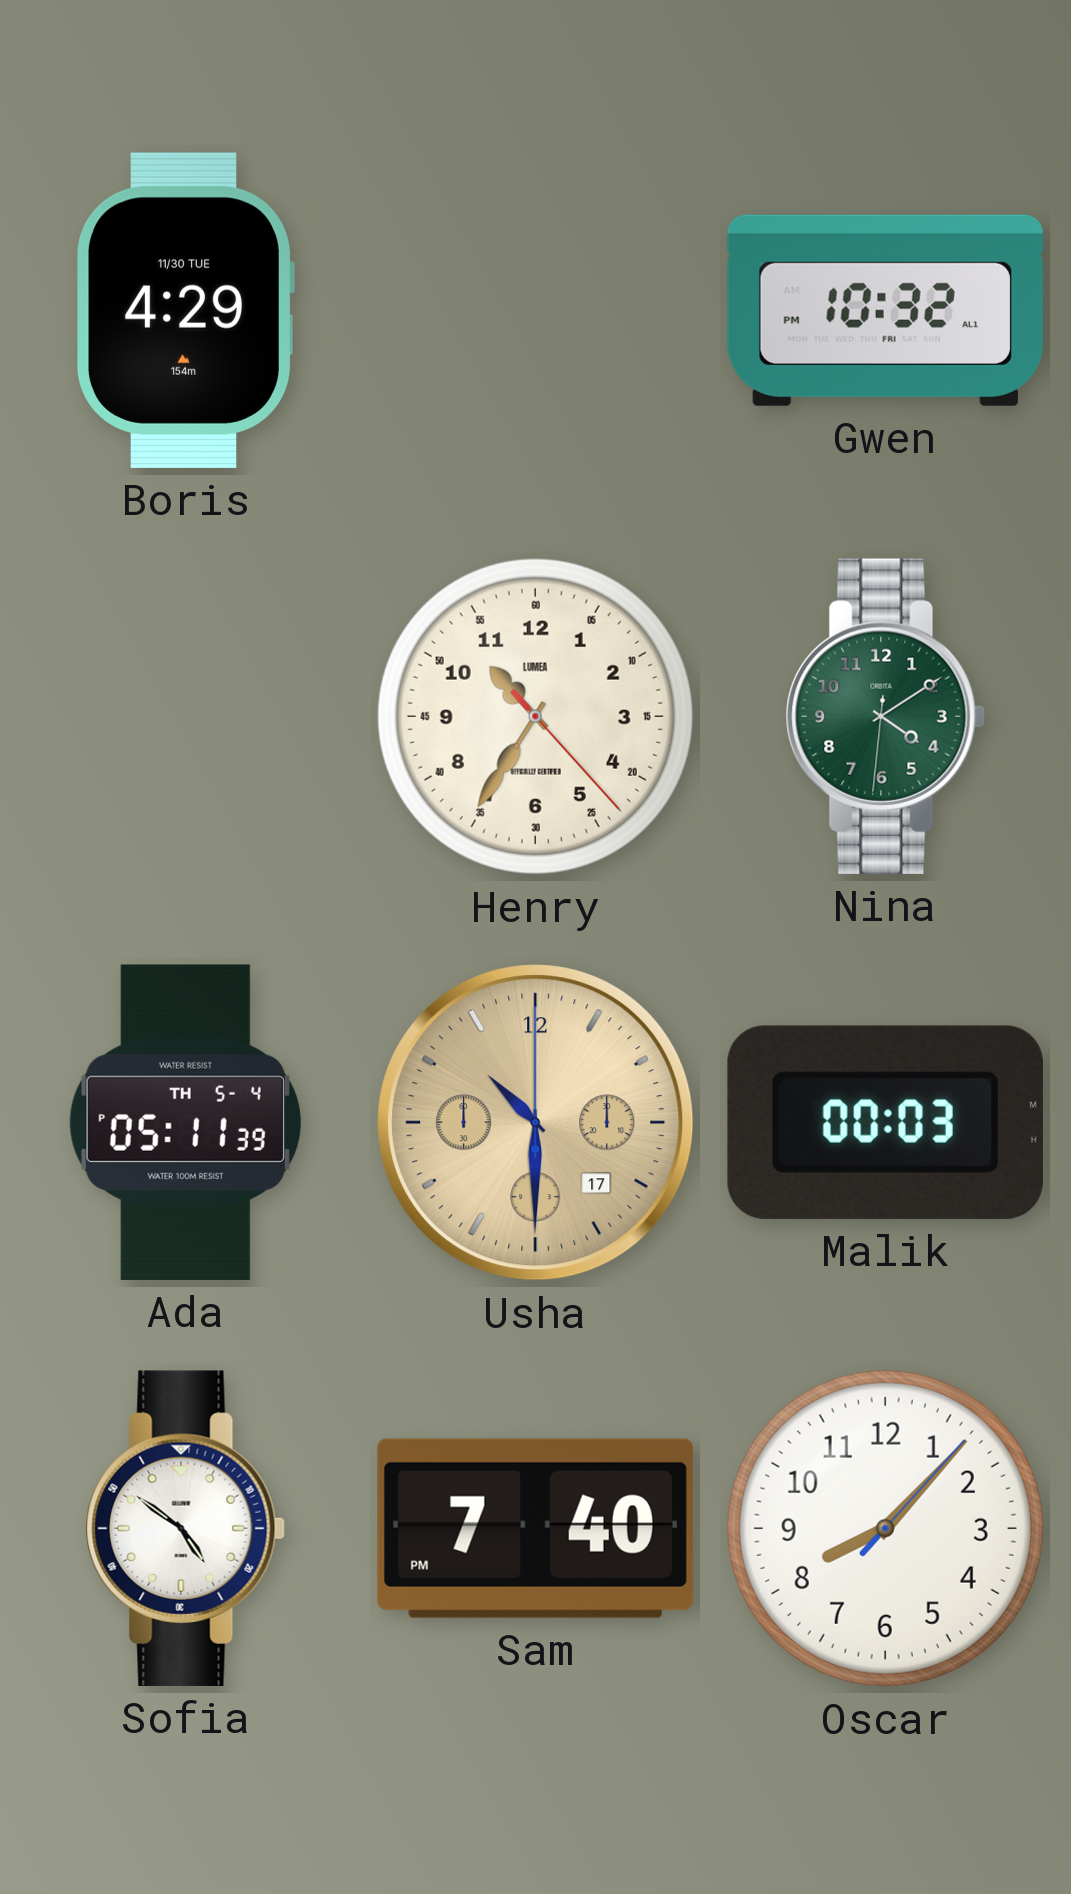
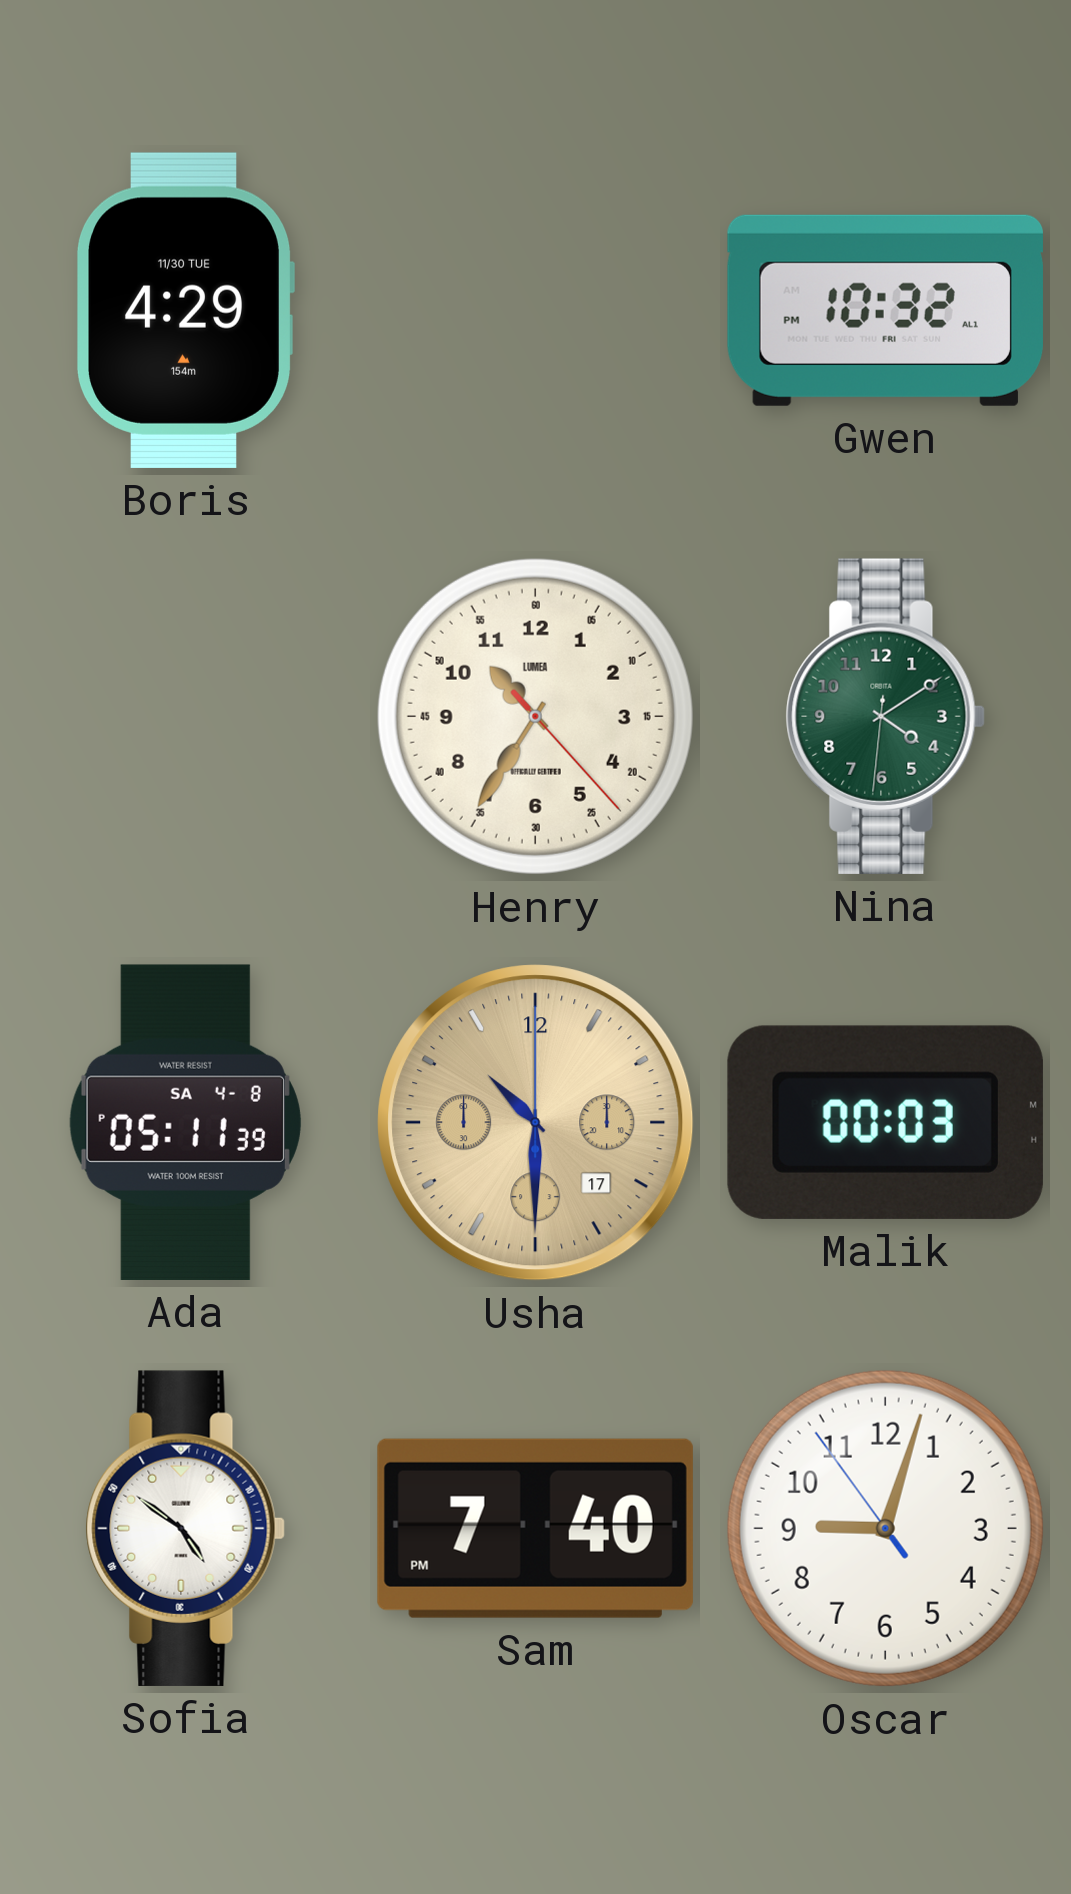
Ada date: TH 5-4 -> SA 4-8 (185, 1122)
Oscar: 8:07 -> 9:02 (885, 1528)
